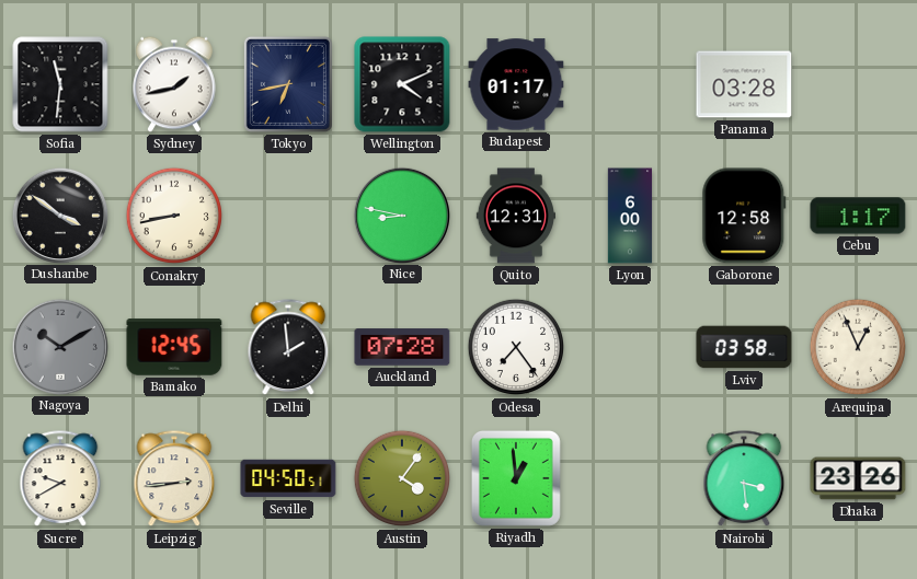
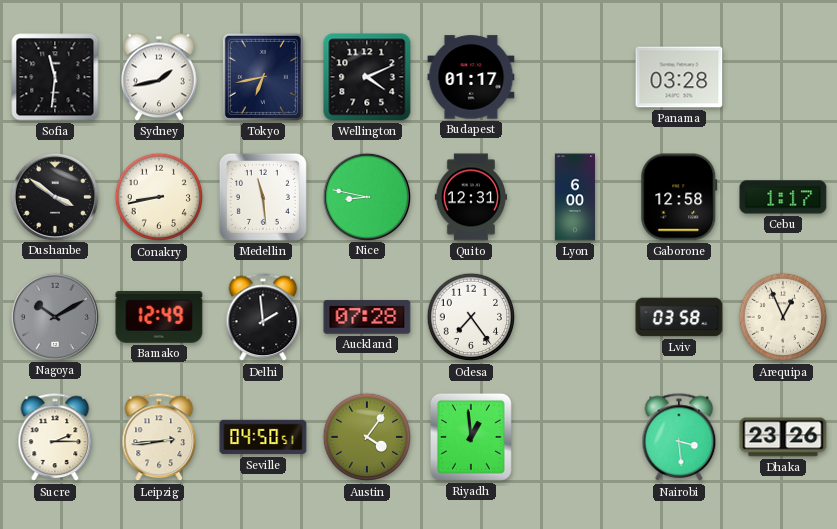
Medellin: none -> 11:29 (263, 197)
Bamako: 12:45 -> 12:49 (159, 317)
Sucre: 9:40 -> 2:15 (55, 438)
